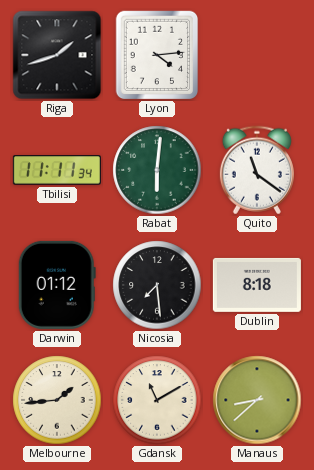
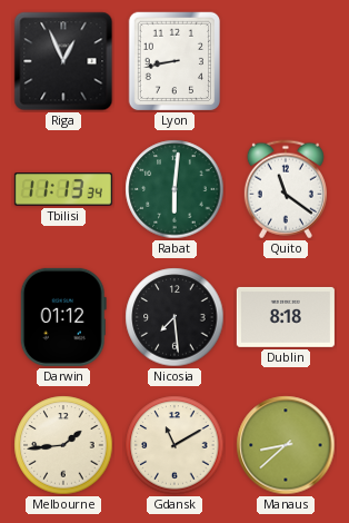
Riga: 1:42 -> 12:56 (63, 61)
Lyon: 4:14 -> 8:43 (174, 61)
Tbilisi: 11:11 -> 11:13 (63, 189)
